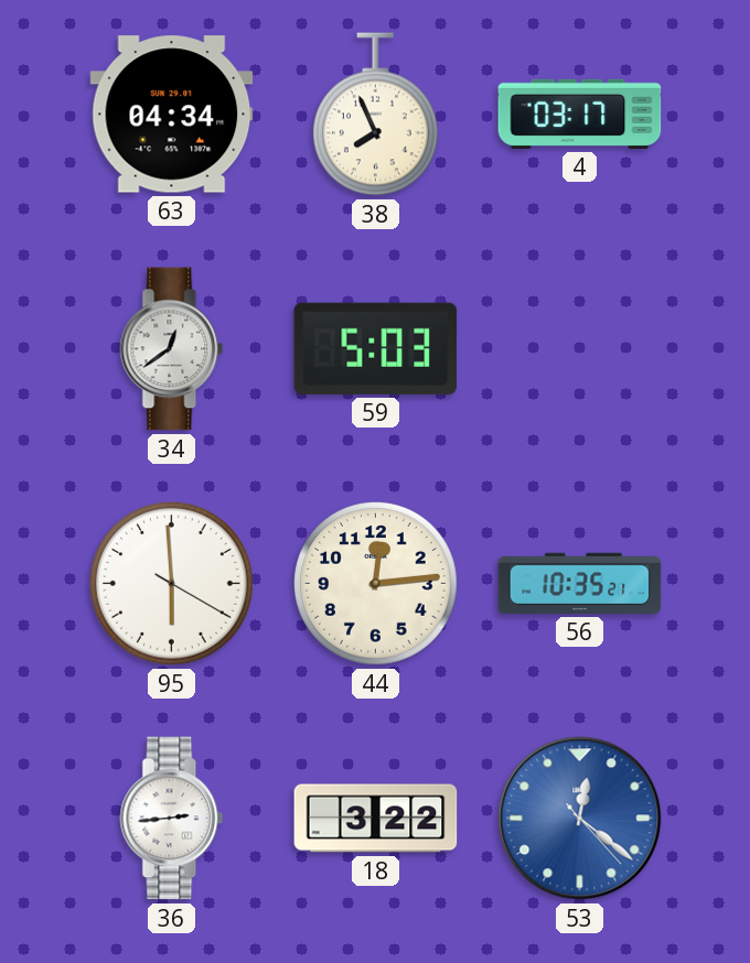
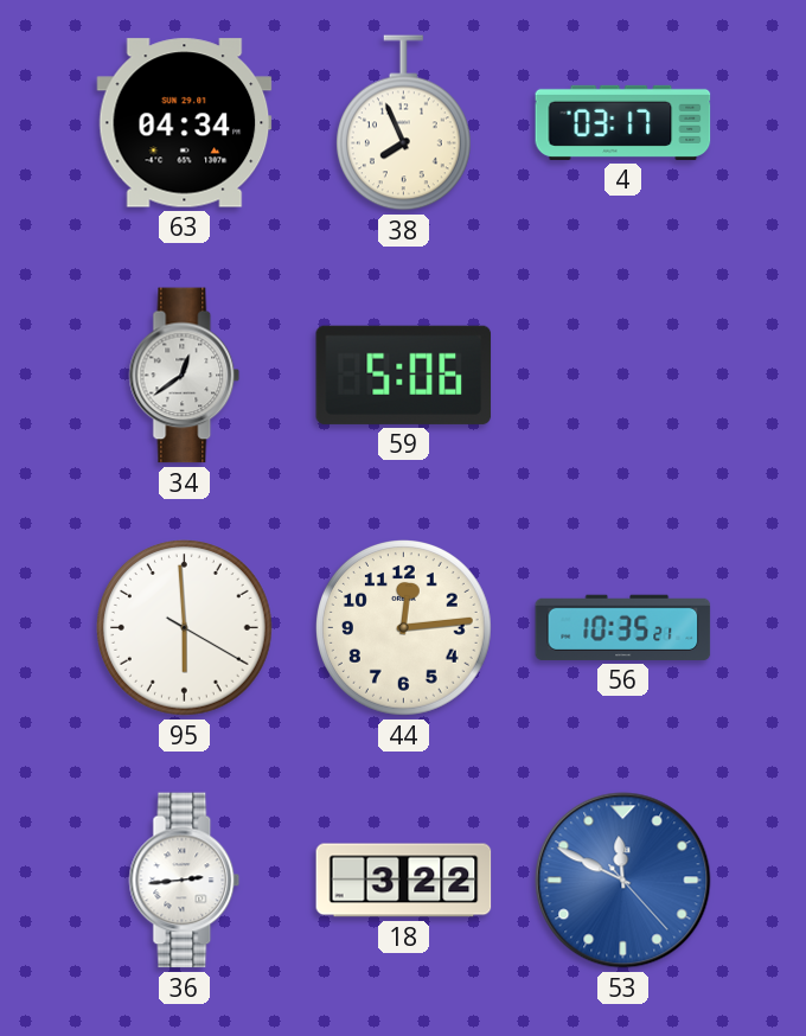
59: 5:03 -> 5:06 (404, 375)
53: 12:21 -> 11:49 (623, 881)
